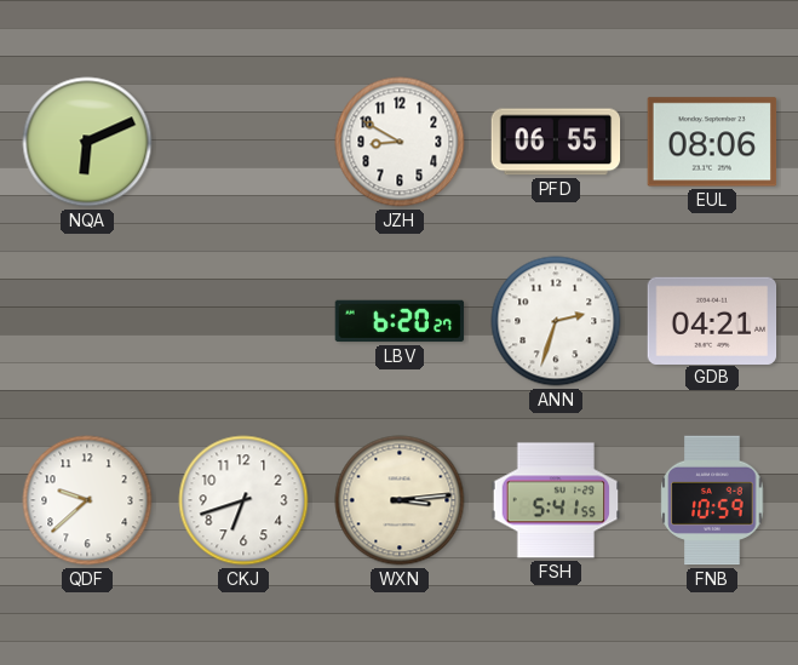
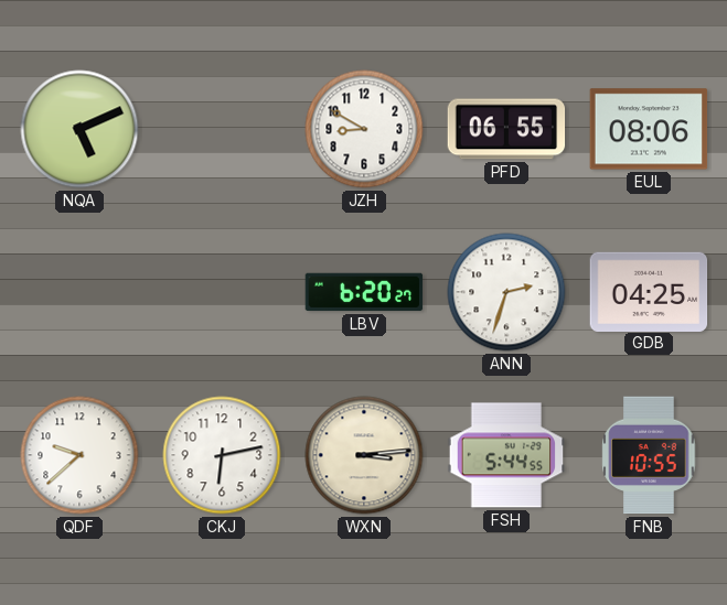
NQA: 6:11 -> 5:11 (79, 129)
GDB: 04:21 -> 04:25 (649, 291)
CKJ: 6:42 -> 6:13 (222, 455)
FSH: 5:41 -> 5:44 (506, 455)
FNB: 10:59 -> 10:55 (649, 455)
